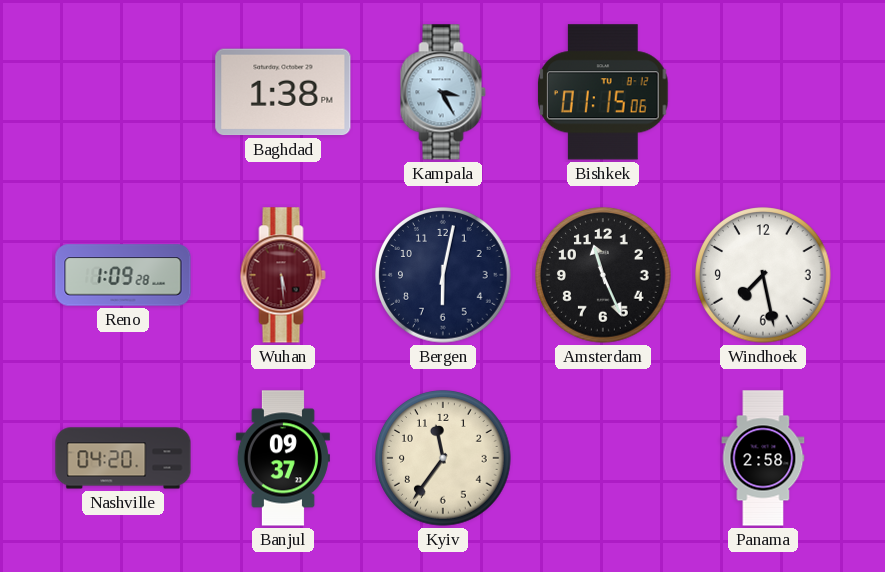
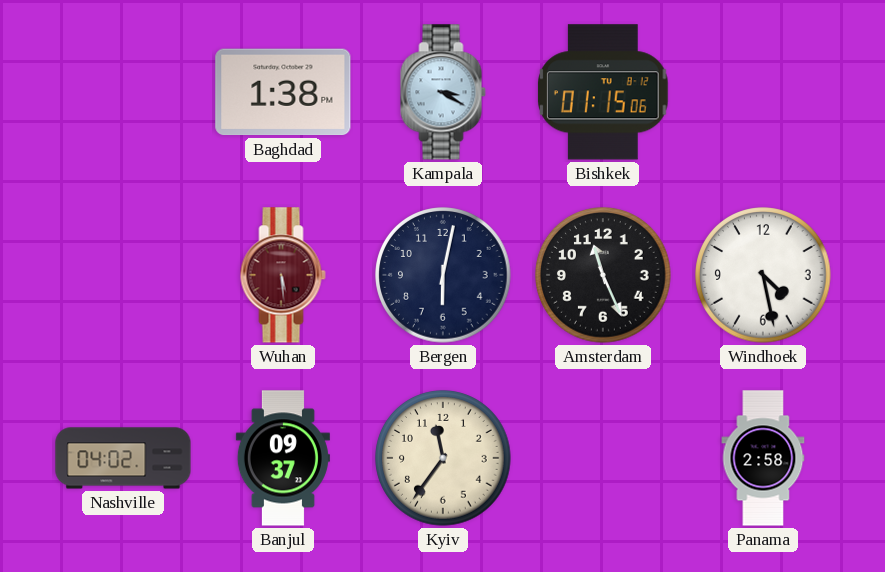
Kampala: 3:25 -> 3:20 (443, 92)
Reno: 1:09 -> none (123, 275)
Windhoek: 7:28 -> 4:28 (763, 275)
Nashville: 04:20 -> 04:02 (123, 458)
